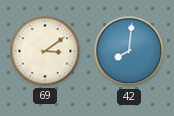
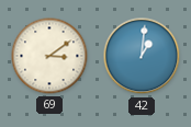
42: 8:01 -> 1:01 (142, 56)
